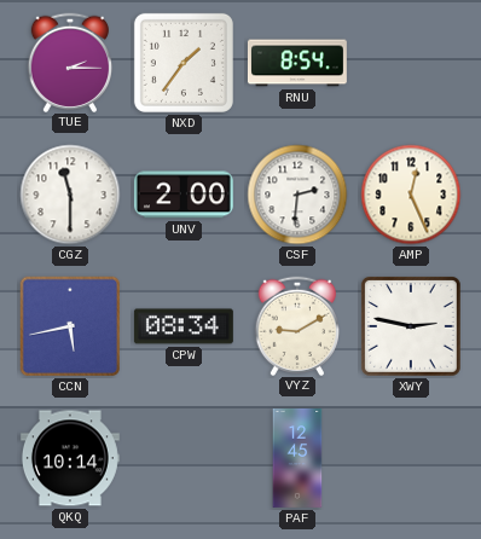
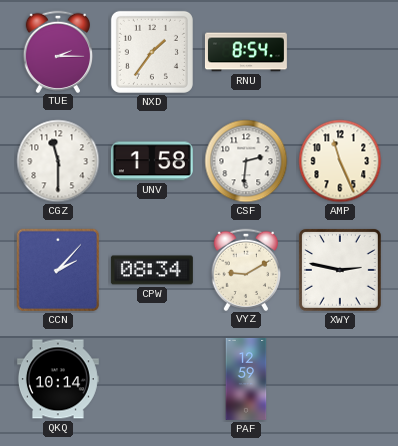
UNV: 2:00 -> 1:58 (152, 161)
AMP: 12:26 -> 11:26 (340, 161)
CCN: 5:43 -> 2:07 (58, 270)
PAF: 12:45 -> 12:59 (246, 379)
